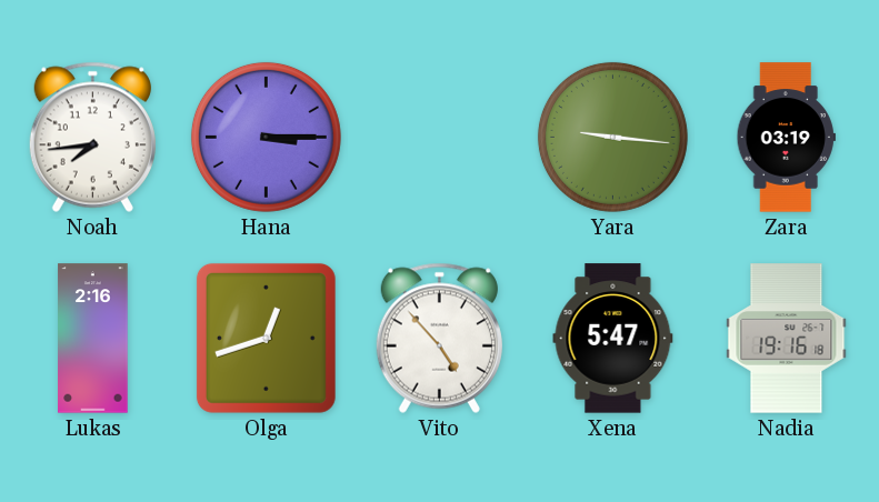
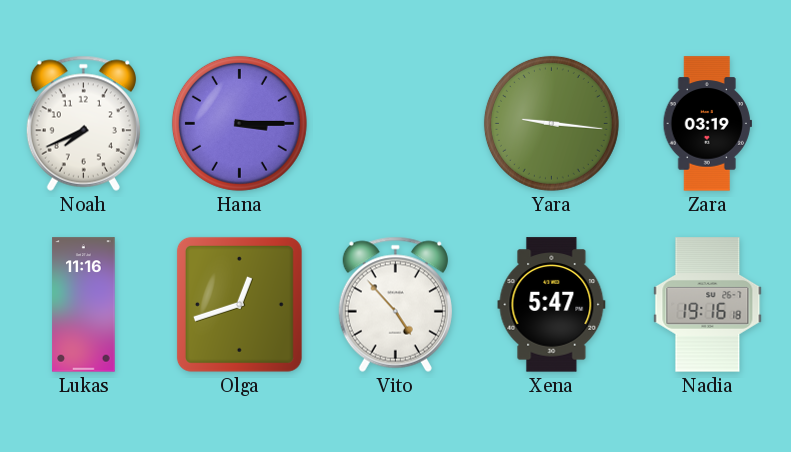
Noah: 7:44 -> 7:41 (83, 123)
Lukas: 2:16 -> 11:16 (84, 305)
